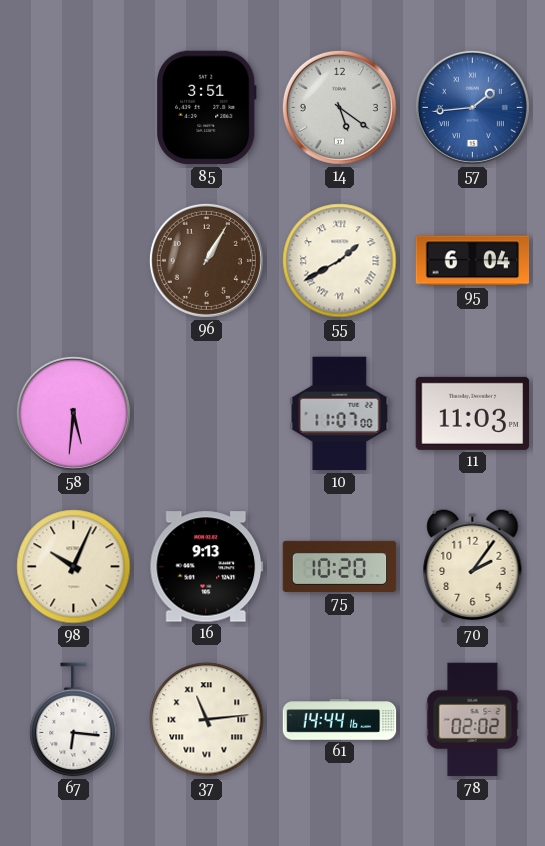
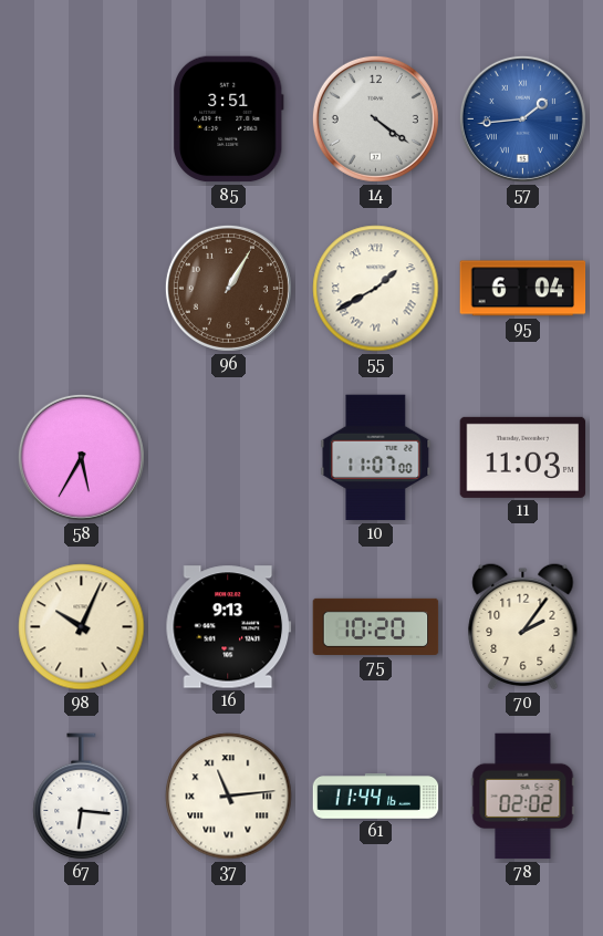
14: 5:21 -> 4:21 (375, 118)
58: 5:31 -> 5:35 (81, 457)
61: 14:44 -> 11:44 (376, 797)
